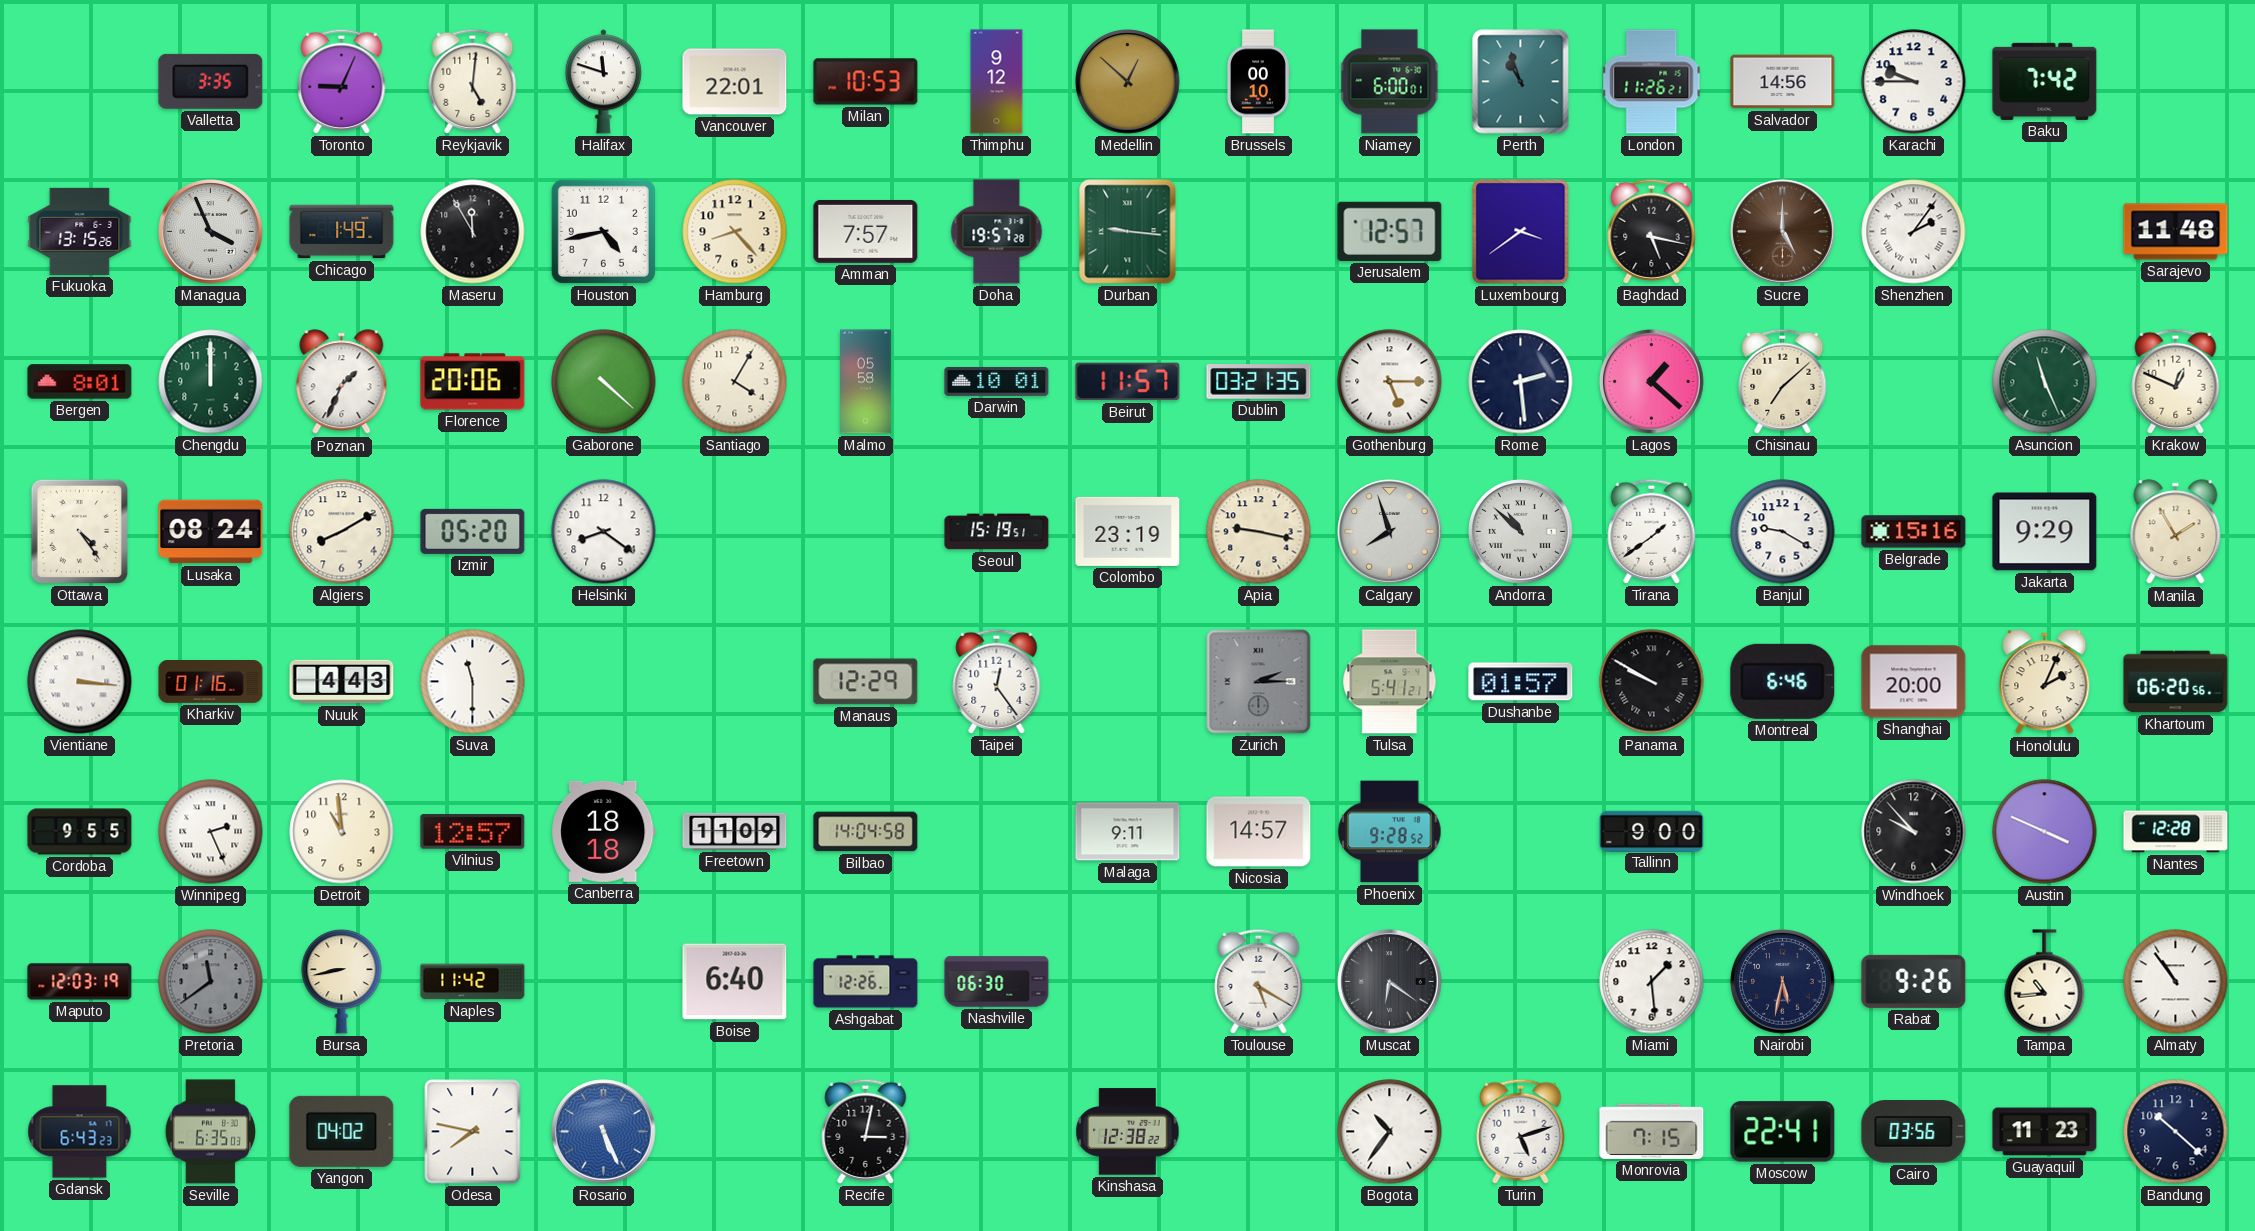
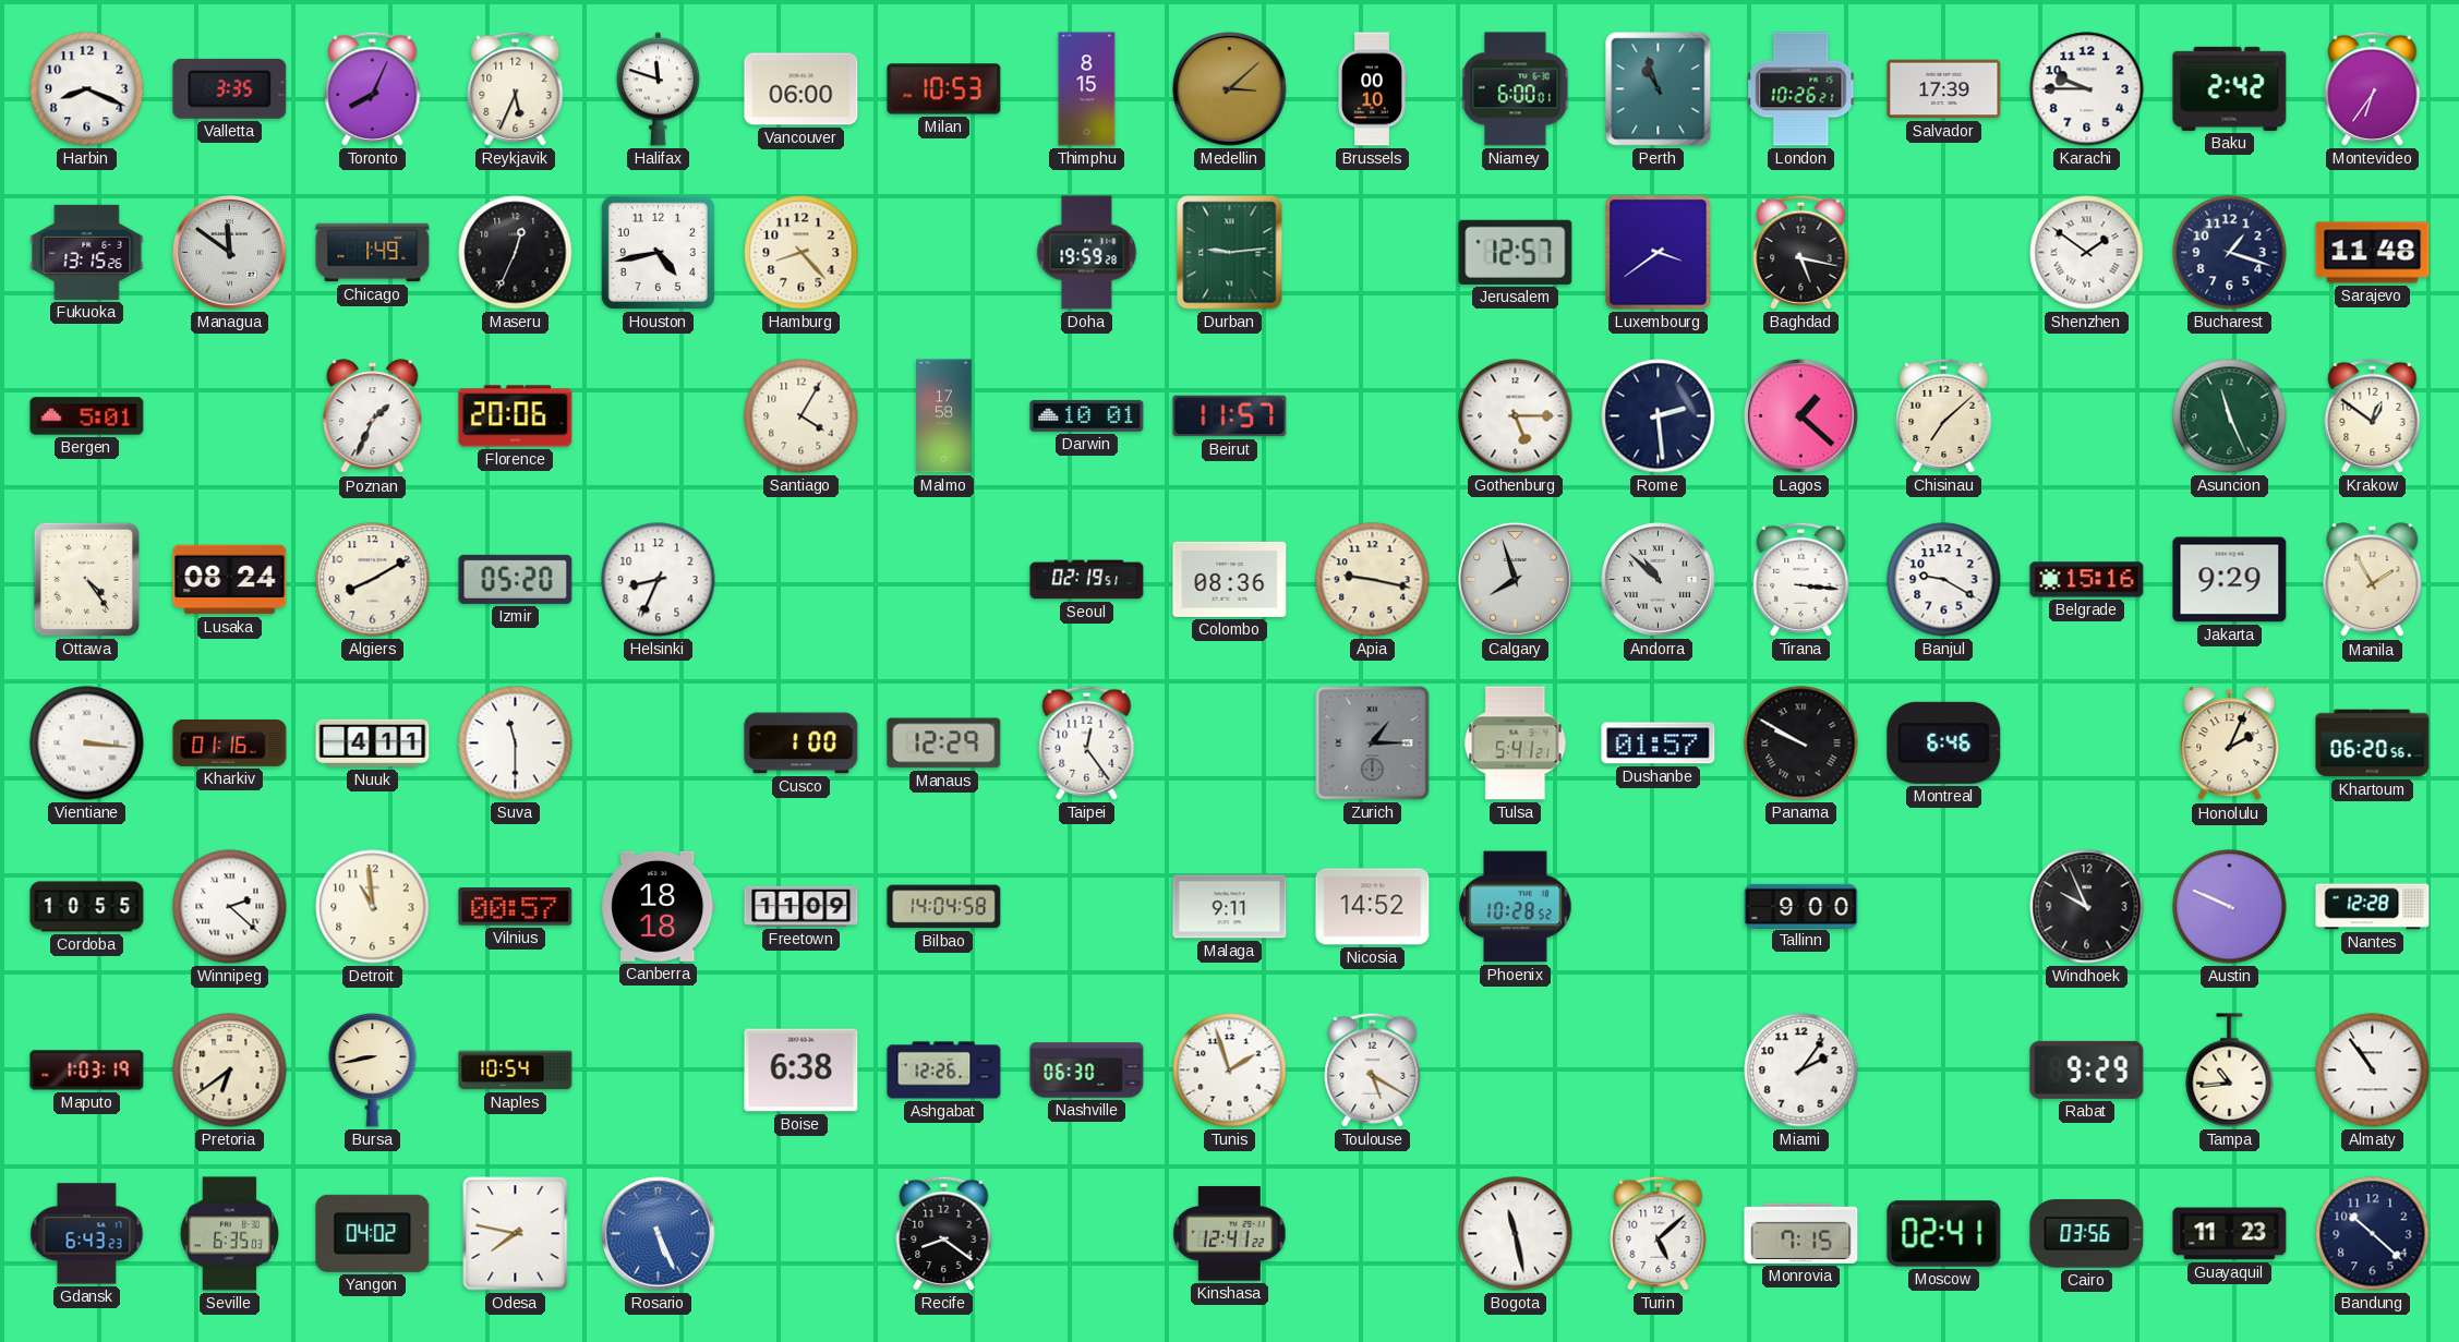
Harbin: none -> 8:19 (87, 89)
Toronto: 9:04 -> 8:04 (373, 88)
Reykjavik: 5:01 -> 5:34 (516, 88)
Vancouver: 22:01 -> 06:00 (801, 89)
Thimphu: 9:12 -> 8:15 (1087, 89)
Medellin: 12:52 -> 3:08 (1230, 89)
London: 11:26 -> 10:26 (1801, 89)
Salvador: 14:56 -> 17:39 (1944, 89)
Baku: 7:42 -> 2:42 (2230, 88)
Montevideo: none -> 6:36 (2373, 88)
Managua: 3:56 -> 11:51 (230, 253)
Maseru: 11:55 -> 12:34 (516, 253)
Amman: 7:57 -> none (866, 231)
Doha: 19:57 -> 19:59 (1087, 253)
Durban: 9:16 -> 9:14 (1230, 253)
Sucre: 5:00 -> none (1783, 232)
Shenzhen: 2:06 -> 1:51 (2087, 253)
Bucharest: none -> 1:18 (2230, 253)
Bergen: 8:01 -> 5:01 (87, 416)
Chengdu: 12:00 -> none (211, 382)
Gaborone: 4:22 -> none (604, 382)
Malmo: 05:58 -> 17:58 (944, 416)
Dublin: 03:21 -> none (1259, 382)
Krakow: 12:49 -> 12:51 (2373, 415)
Helsinki: 8:21 -> 8:34 (659, 580)
Seoul: 15:19 -> 02:19 (1087, 580)
Colombo: 23:19 -> 08:36 (1230, 579)
Tirana: 1:39 -> 3:16 (1801, 579)
Nuuk: 4:43 -> 4:11 (373, 743)
Cusco: none -> 1:00 (801, 743)
Zurich: 2:15 -> 1:15 (1373, 743)
Shanghai: 20:00 -> none (1914, 682)
Cordoba: 9:55 -> 10:55 (87, 907)
Winnipeg: 2:26 -> 2:22 (230, 907)
Vilnius: 12:57 -> 00:57 (516, 907)
Nicosia: 14:57 -> 14:52 (1373, 907)
Phoenix: 9:28 -> 10:28 (1516, 907)
Windhoek: 9:53 -> 9:56 (2087, 907)
Austin: 3:49 -> 9:49 (2230, 907)
Maputo: 12:03 -> 1:03 (87, 1071)
Pretoria: 11:39 -> 6:39 (230, 1071)
Pretoria dial: grey -> cream (230, 1071)
Naples: 11:42 -> 10:54 (516, 1071)
Boise: 6:40 -> 6:38 (801, 1071)
Tunis: none -> 1:57 (1230, 1071)
Muscat: 6:21 -> none (1390, 982)
Miami: 1:29 -> 2:06 (1801, 1071)
Nairobi: 5:32 -> none (1783, 982)
Rabat: 9:26 -> 9:29 (2087, 1069)
Recife: 3:02 -> 8:21 (944, 1233)
Kinshasa: 12:38 -> 12:41 (1230, 1234)
Bogota: 10:36 -> 11:28 (1516, 1234)
Turin: 5:12 -> 5:08 (1659, 1233)
Moscow: 22:41 -> 02:41 (1944, 1234)
